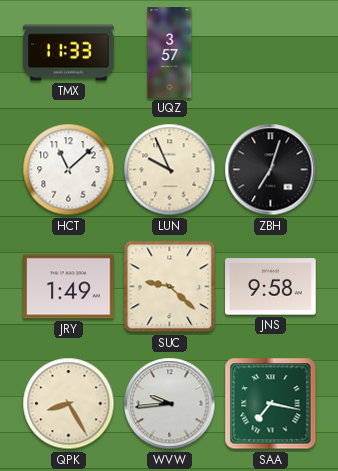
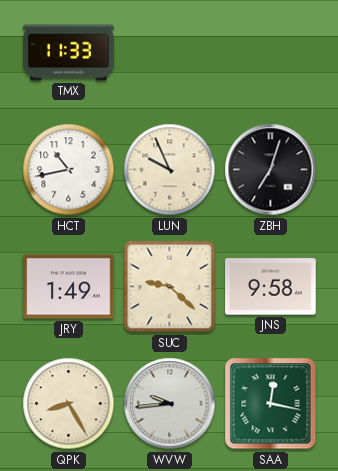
UQZ: 3:57 -> none (170, 53)
HCT: 11:08 -> 10:43 (69, 170)
SAA: 7:17 -> 12:17 (271, 404)
